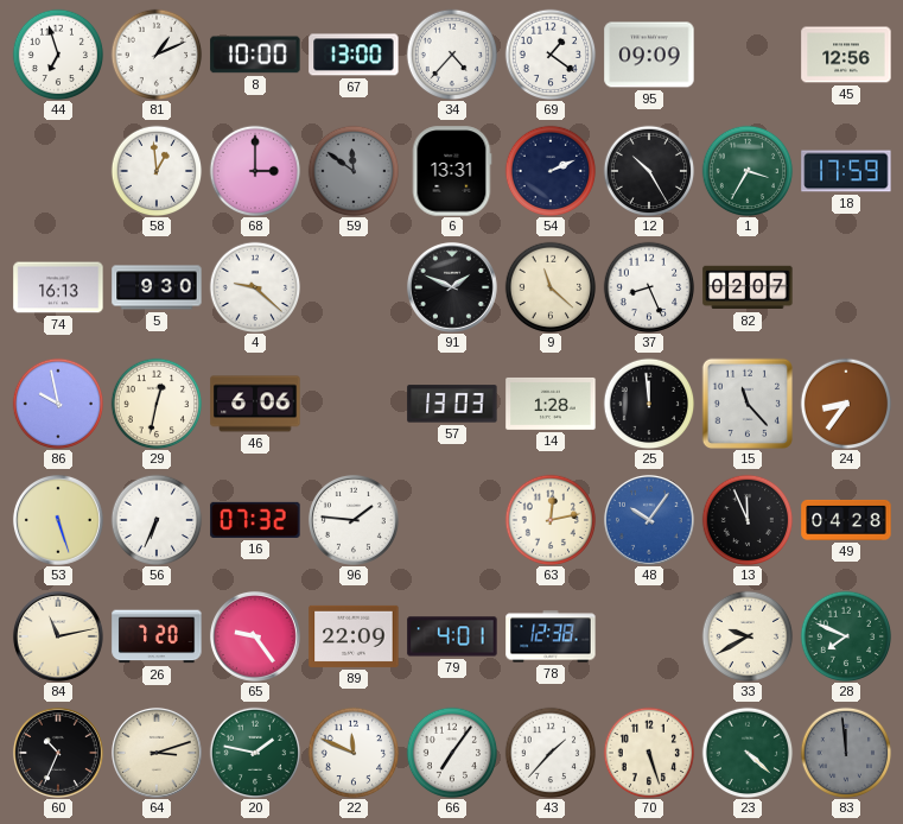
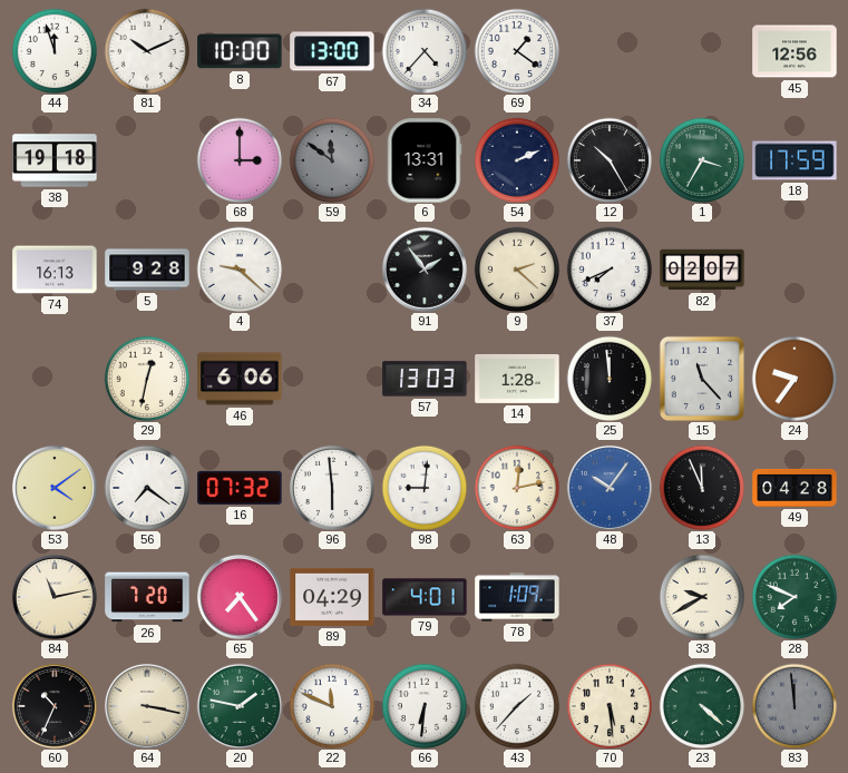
44: 6:57 -> 11:57 (55, 51)
81: 1:11 -> 10:11 (147, 51)
95: 09:09 -> none (649, 55)
38: none -> 19:18 (55, 160)
58: 12:59 -> none (157, 171)
5: 9:30 -> 9:28 (147, 270)
91: 1:49 -> 1:54 (425, 270)
9: 11:22 -> 2:22 (517, 270)
37: 8:26 -> 7:41 (610, 270)
86: 9:58 -> none (58, 404)
24: 8:36 -> 9:36 (795, 379)
53: 5:27 -> 4:09 (55, 488)
56: 6:34 -> 7:21 (147, 488)
96: 1:46 -> 5:59 (332, 488)
98: none -> 9:01 (425, 488)
65: 9:24 -> 7:24 (240, 597)
89: 22:09 -> 04:29 (332, 597)
78: 12:38 -> 1:09 (517, 597)
64: 3:12 -> 3:17 (147, 706)
66: 7:06 -> 6:31 (425, 706)
70: 5:27 -> 5:29 (610, 706)
